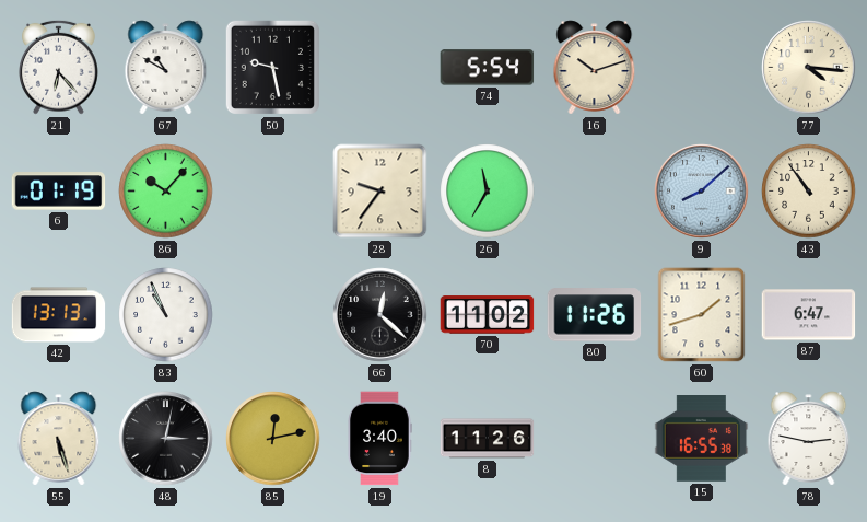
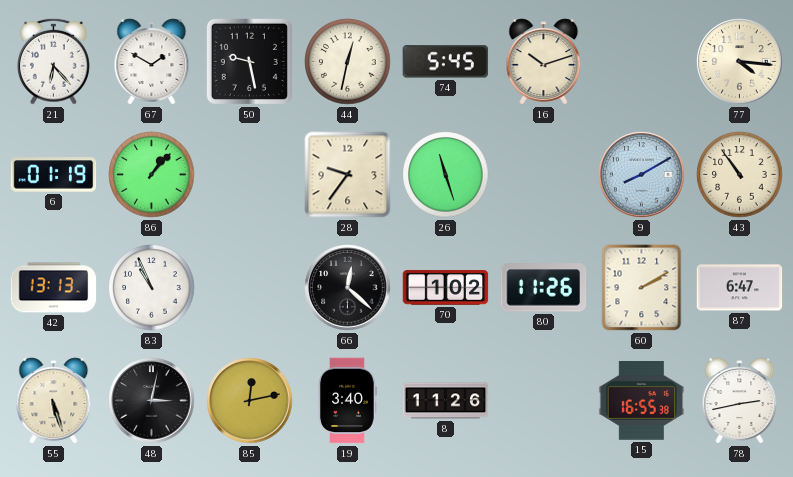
67: 10:50 -> 1:50 (152, 62)
44: none -> 12:32 (348, 62)
74: 5:54 -> 5:45 (446, 62)
86: 10:07 -> 1:07 (152, 175)
26: 11:35 -> 11:27 (446, 175)
9: 8:08 -> 8:10 (642, 175)
70: 11:02 -> 1:02 (446, 288)
60: 1:42 -> 2:10 (642, 288)
78: 2:47 -> 2:43 (740, 401)
